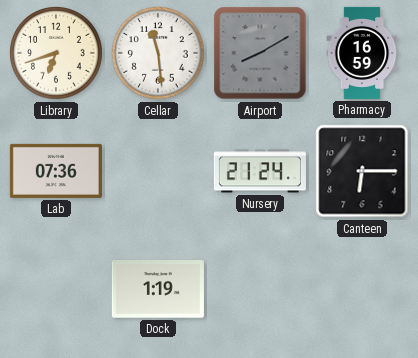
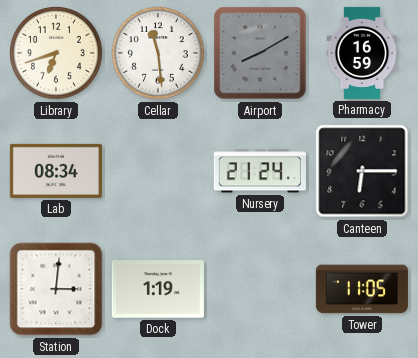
Lab: 07:36 -> 08:34 (56, 171)
Station: none -> 3:01 (56, 289)
Tower: none -> 11:05 (362, 289)
